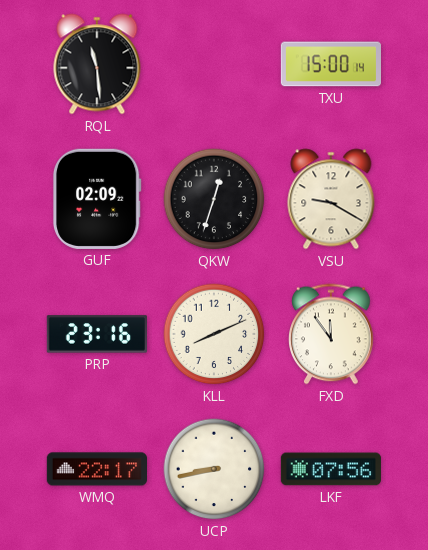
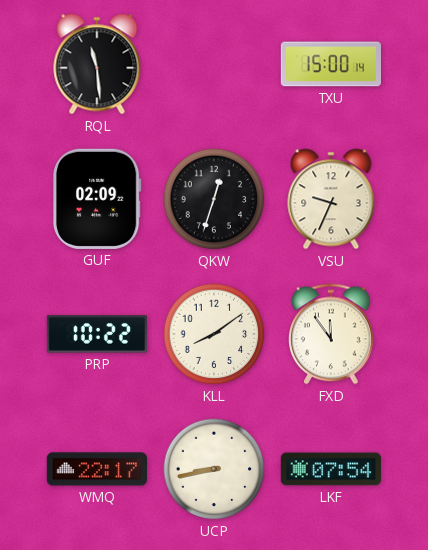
VSU: 9:20 -> 9:34 (331, 199)
PRP: 23:16 -> 10:22 (97, 334)
KLL: 8:11 -> 8:09 (214, 334)
LKF: 07:56 -> 07:54 (331, 469)
